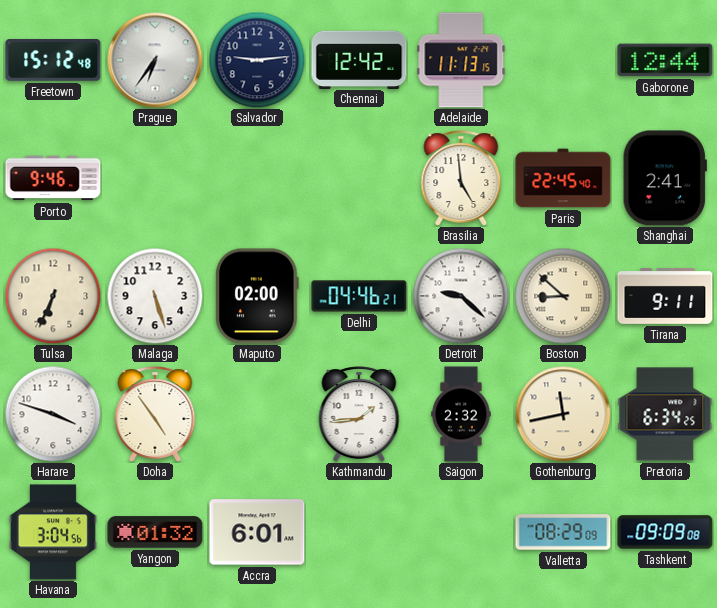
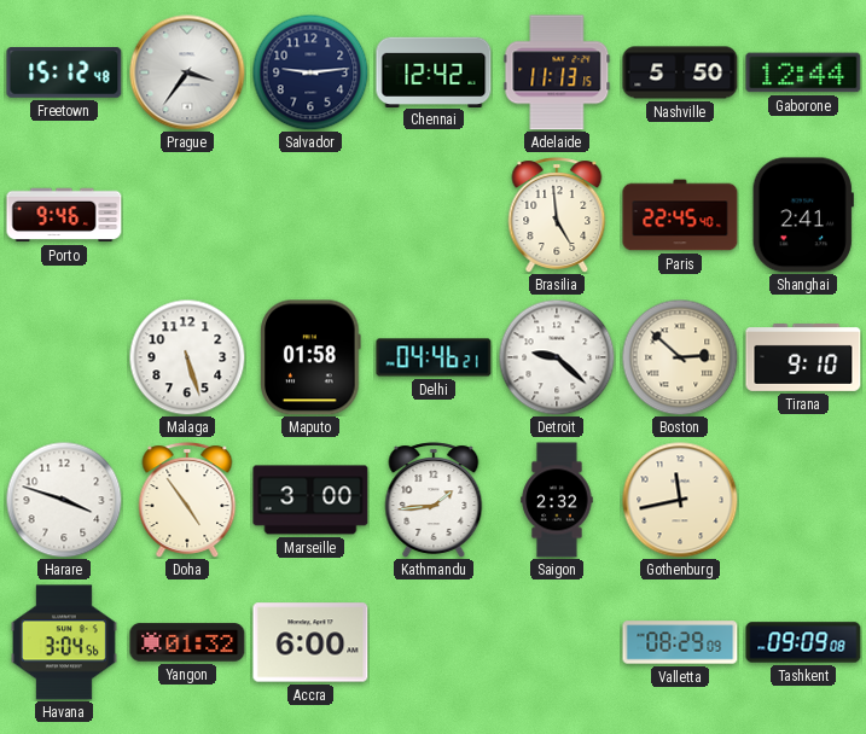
Prague: 6:36 -> 3:36 (187, 72)
Nashville: none -> 5:50 (680, 72)
Tulsa: 6:34 -> none (53, 296)
Maputo: 02:00 -> 01:58 (310, 357)
Boston: 8:52 -> 2:52 (680, 357)
Tirana: 9:11 -> 9:10 (803, 359)
Marseille: none -> 3:00 (310, 500)
Pretoria: 6:34 -> none (665, 414)
Accra: 6:01 -> 6:00 (310, 642)
